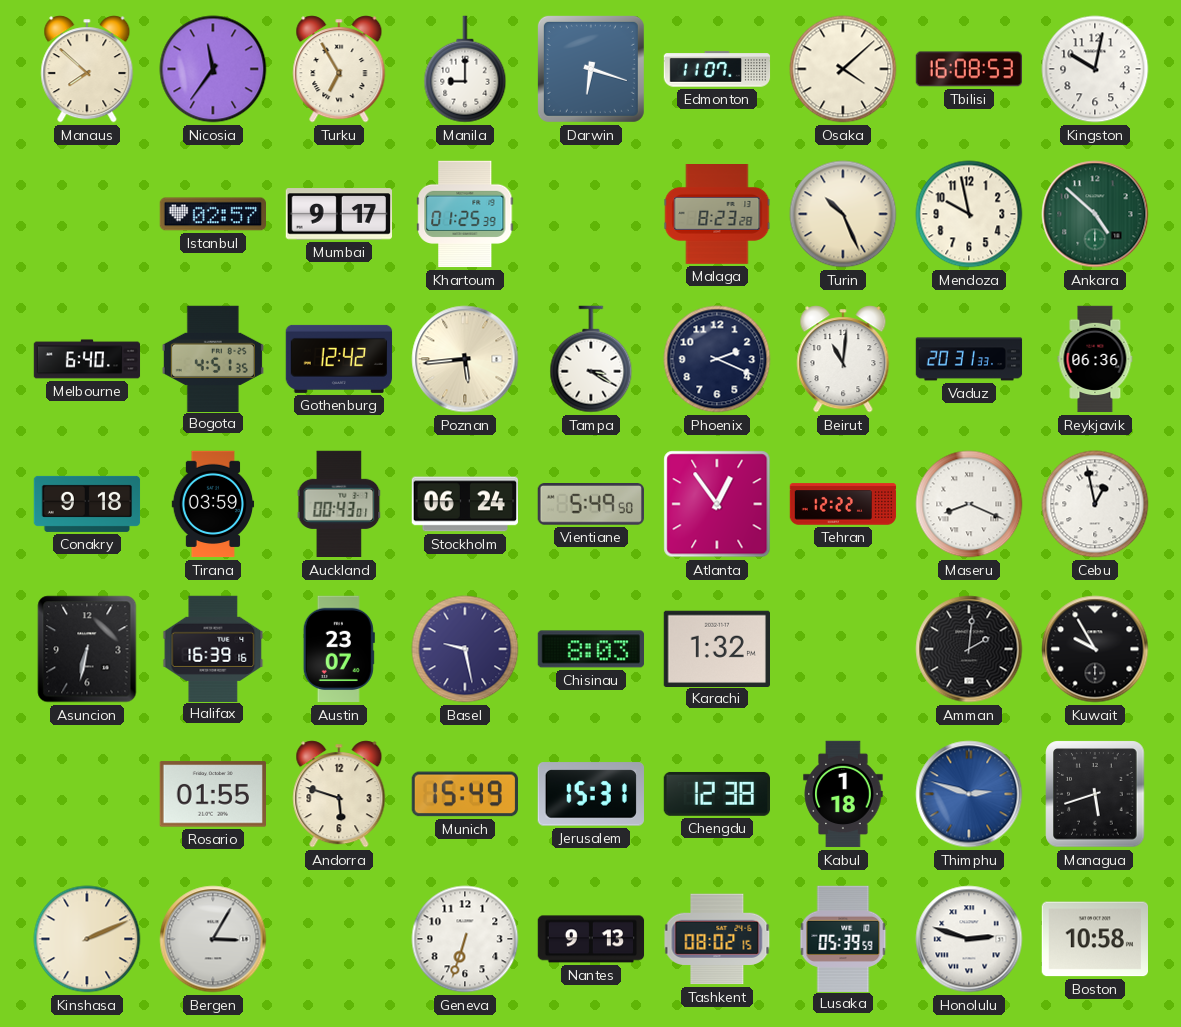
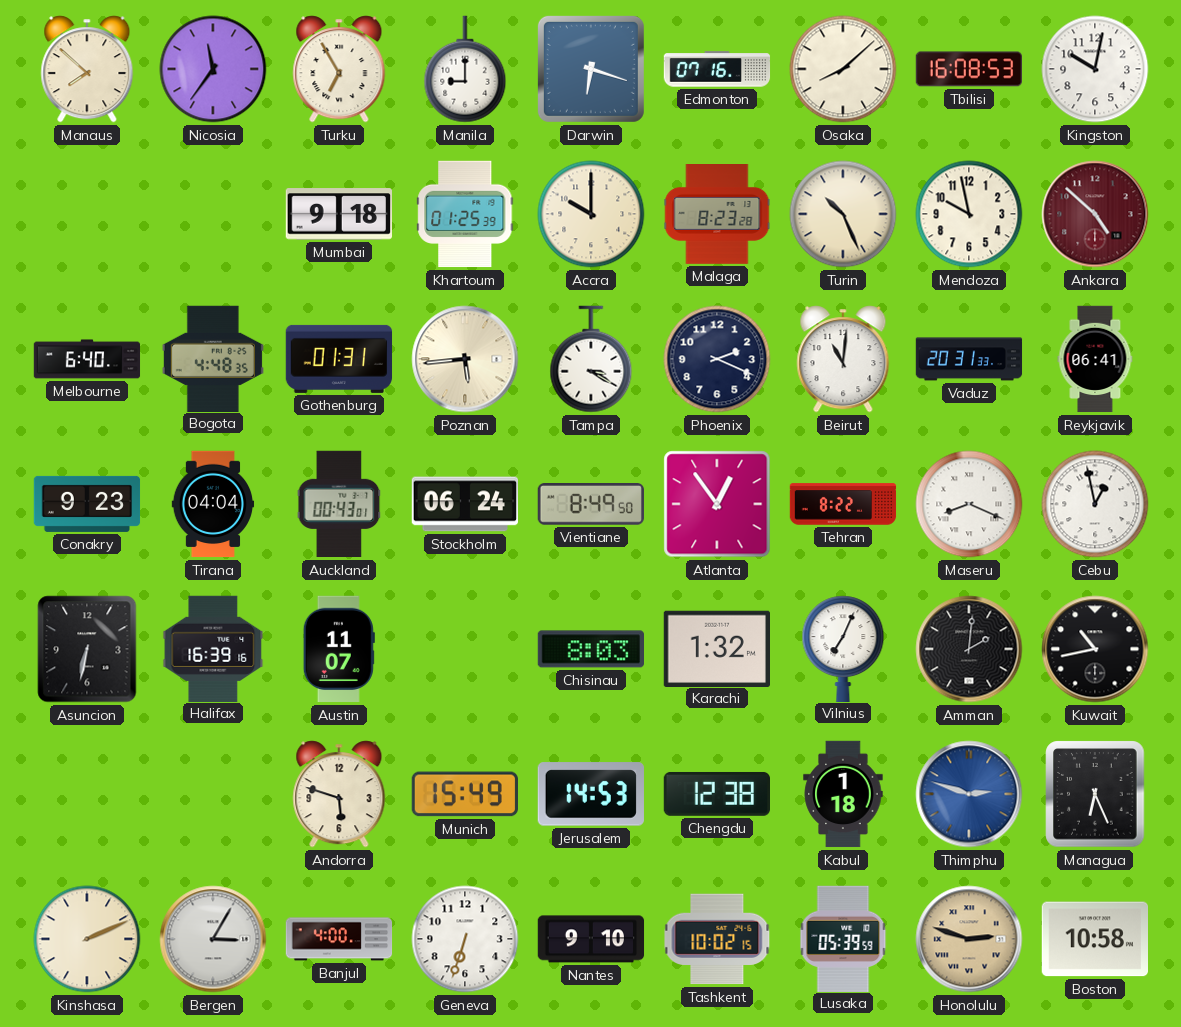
Edmonton: 11:07 -> 07:16 (717, 69)
Osaka: 4:08 -> 8:08 (843, 69)
Istanbul: 02:57 -> none (212, 214)
Mumbai: 9:17 -> 9:18 (338, 214)
Accra: none -> 10:00 (591, 214)
Ankara dial: green -> burgundy (1095, 214)
Bogota: 4:51 -> 4:48 (213, 358)
Gothenburg: 12:42 -> 01:31 (339, 359)
Reykjavik: 06:36 -> 06:41 (1095, 359)
Conakry: 9:18 -> 9:23 (87, 504)
Tirana: 03:59 -> 04:04 (213, 504)
Vientiane: 5:49 -> 8:49 (591, 505)
Tehran: 12:22 -> 8:22 (843, 504)
Austin: 23:07 -> 11:07 (339, 649)
Basel: 9:28 -> none (465, 649)
Vilnius: none -> 7:04 (843, 648)
Kuwait: 9:55 -> 10:43 (1095, 649)
Rosario: 01:55 -> none (213, 794)
Jerusalem: 15:31 -> 14:53 (591, 794)
Managua: 5:42 -> 6:26 (1095, 794)
Banjul: none -> 4:00 (339, 939)
Nantes: 9:13 -> 9:10 (591, 939)
Tashkent: 08:02 -> 10:02 (717, 939)
Honolulu dial: white -> champagne (969, 939)
